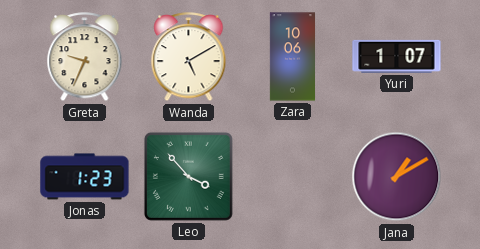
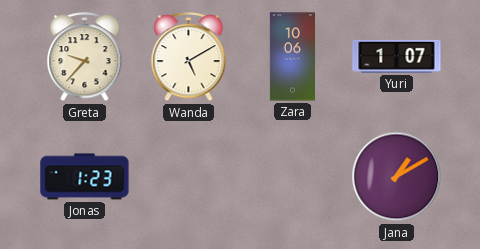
Greta: 9:34 -> 9:37 (85, 57)
Leo: 3:53 -> none (188, 176)
